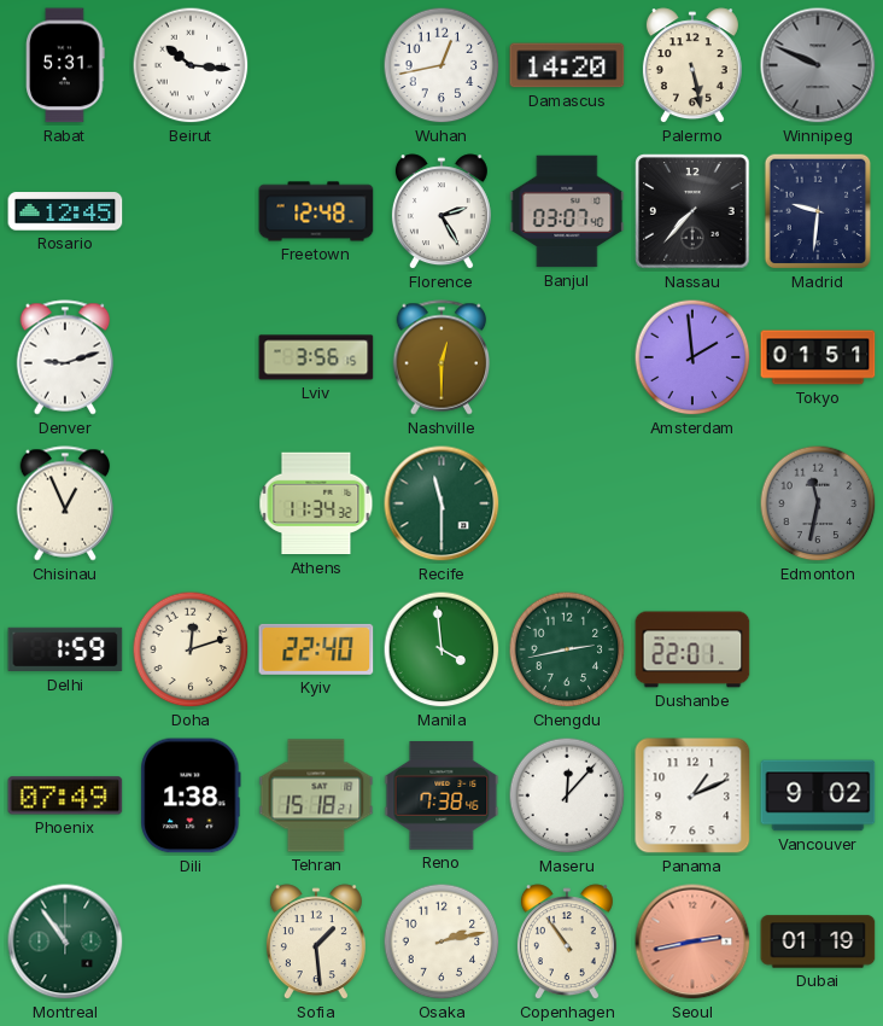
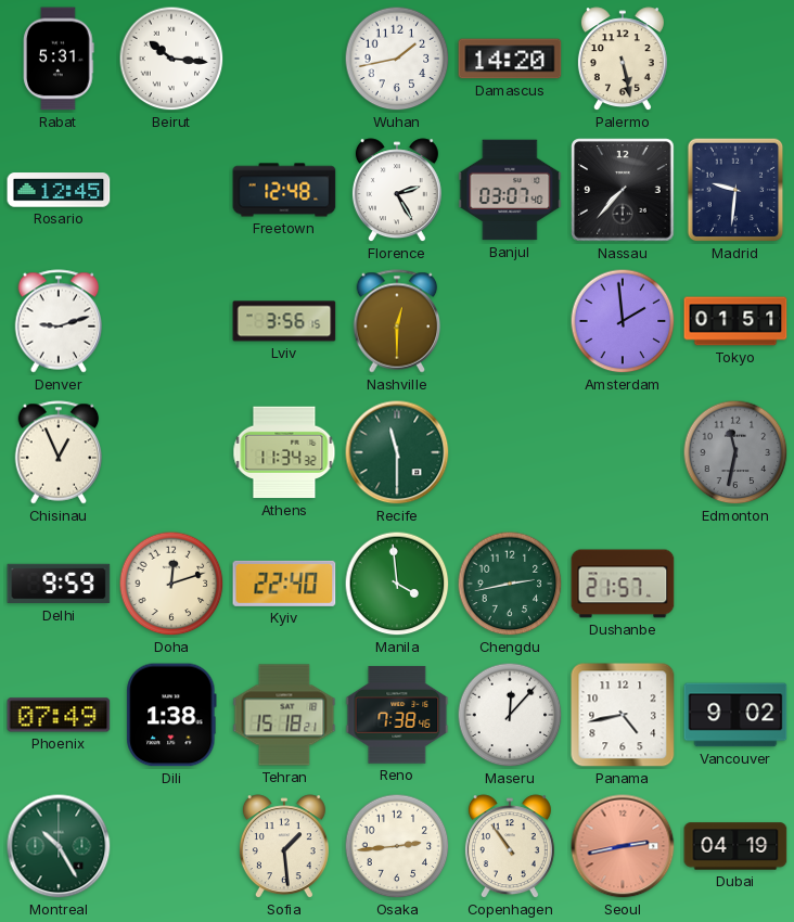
Wuhan: 12:43 -> 1:43 (397, 59)
Winnipeg: 9:49 -> none (818, 65)
Delhi: 1:59 -> 9:59 (59, 584)
Dushanbe: 22:01 -> 21:57 (623, 584)
Panama: 1:11 -> 4:43 (623, 715)
Montreal: 10:54 -> 10:25 (59, 846)
Osaka: 2:13 -> 2:44 (397, 846)
Dubai: 01:19 -> 04:19 (735, 846)
